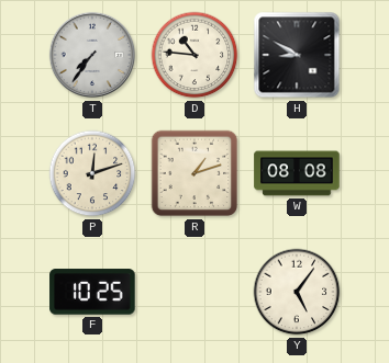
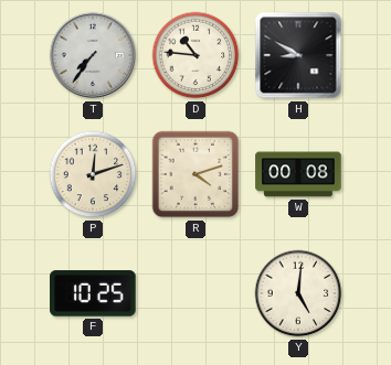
R: 1:12 -> 4:12 (196, 174)
W: 08:08 -> 00:08 (298, 174)
Y: 5:06 -> 5:01 (298, 293)
